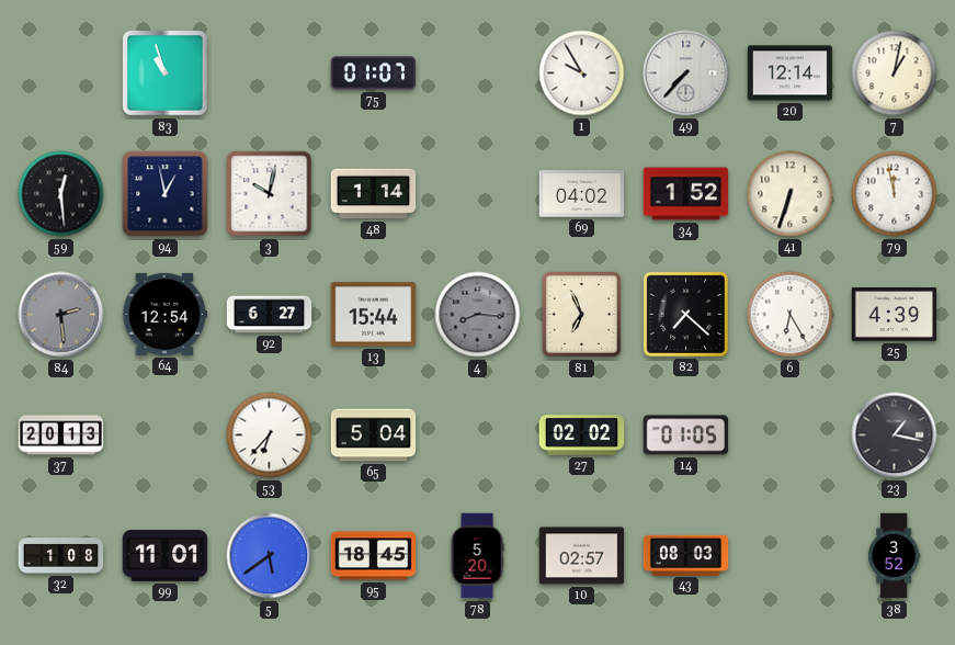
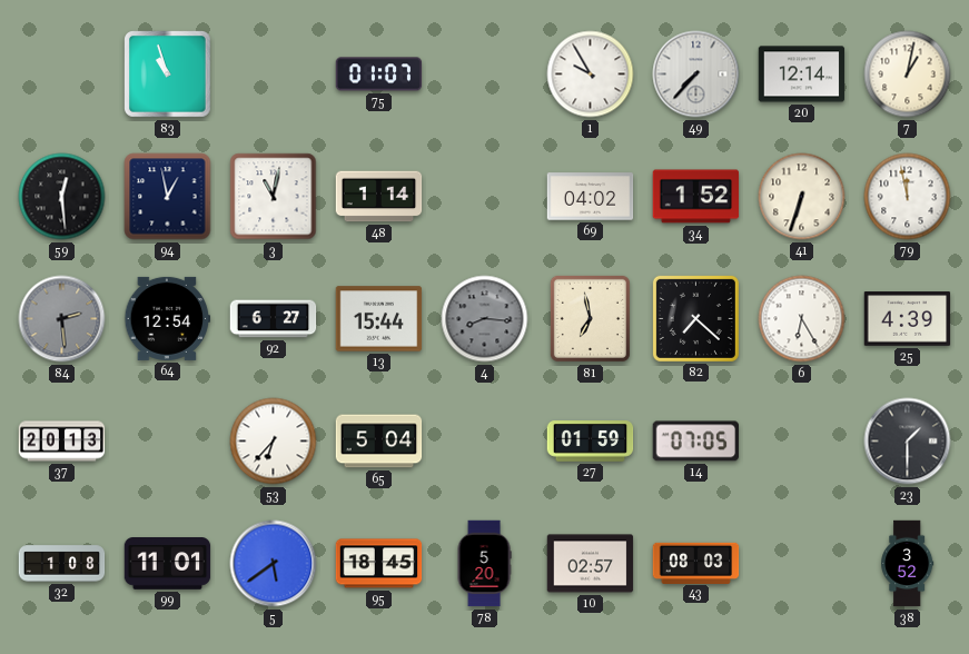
3: 10:02 -> 11:02 (274, 197)
81: 6:56 -> 6:58 (590, 318)
27: 02:02 -> 01:59 (591, 442)
14: 01:05 -> 07:05 (695, 442)
23: 1:17 -> 1:30 (908, 442)
